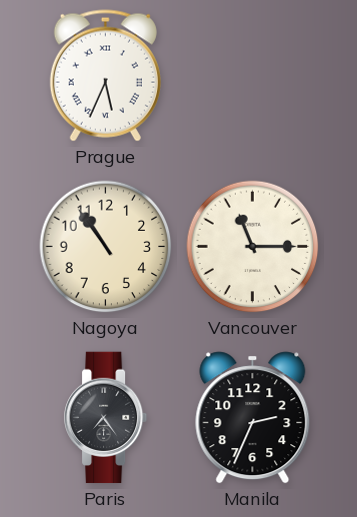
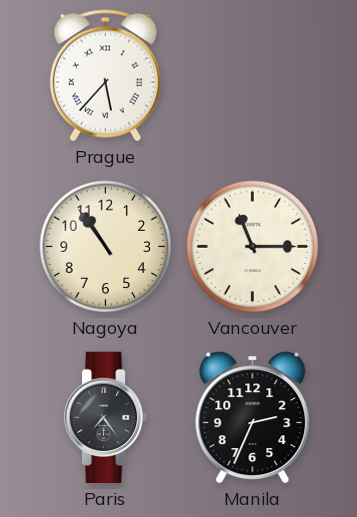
Prague: 5:34 -> 5:37 (105, 76)
